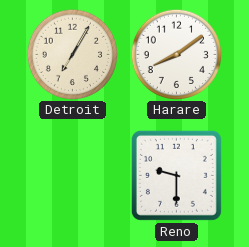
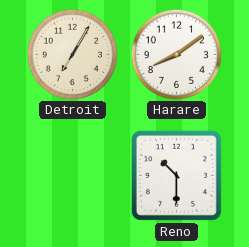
Reno: 9:30 -> 10:30 (176, 175)
